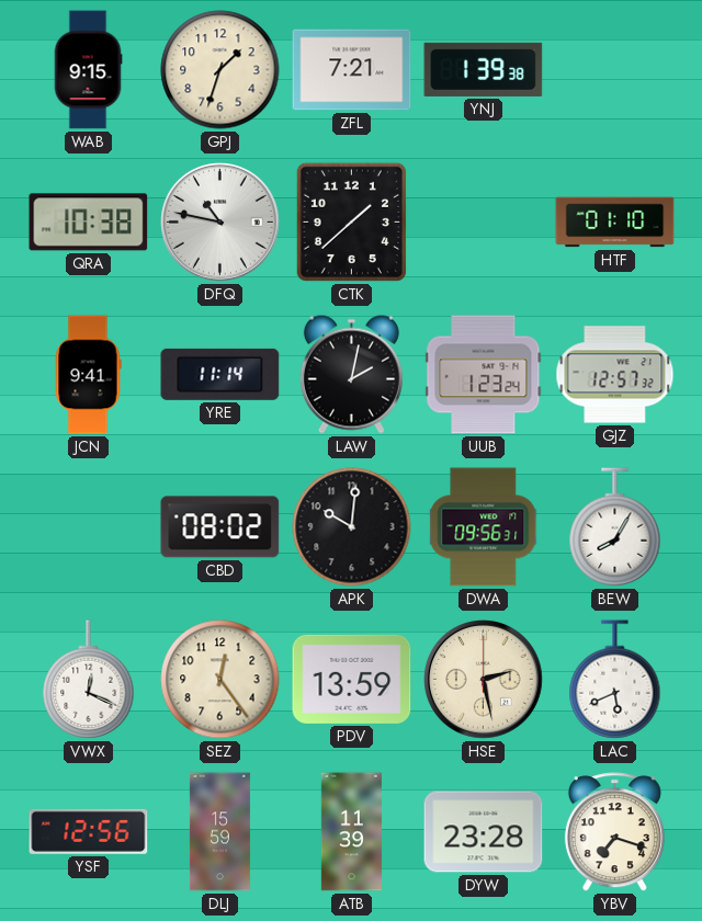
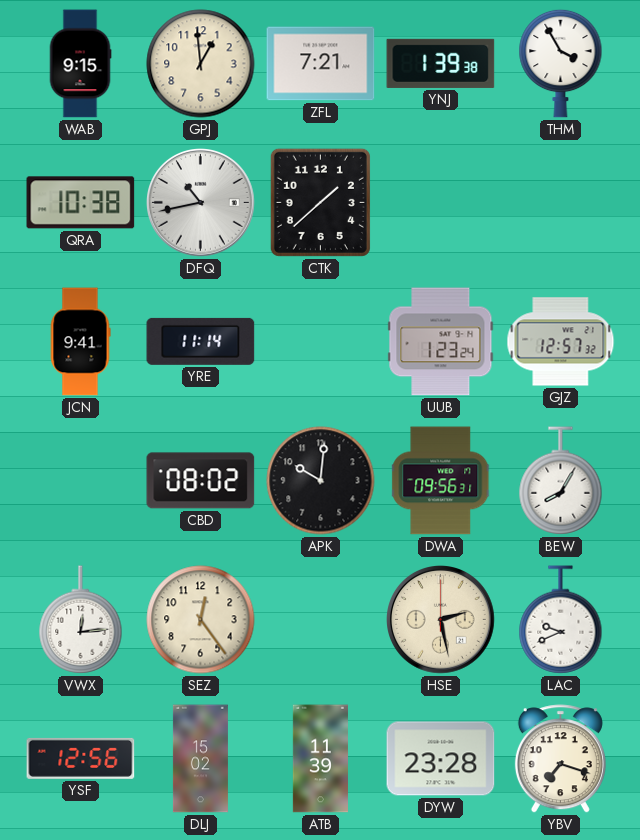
GPJ: 1:33 -> 12:59 (201, 64)
THM: none -> 3:55 (561, 63)
DFQ: 10:47 -> 10:43 (201, 203)
HTF: 01:10 -> none (615, 223)
LAW: 2:02 -> none (351, 374)
VWX: 12:19 -> 12:14 (81, 620)
PDV: 13:59 -> none (352, 679)
LAC: 5:41 -> 9:41 (561, 620)
DLJ: 15:59 -> 15:02 (200, 759)
